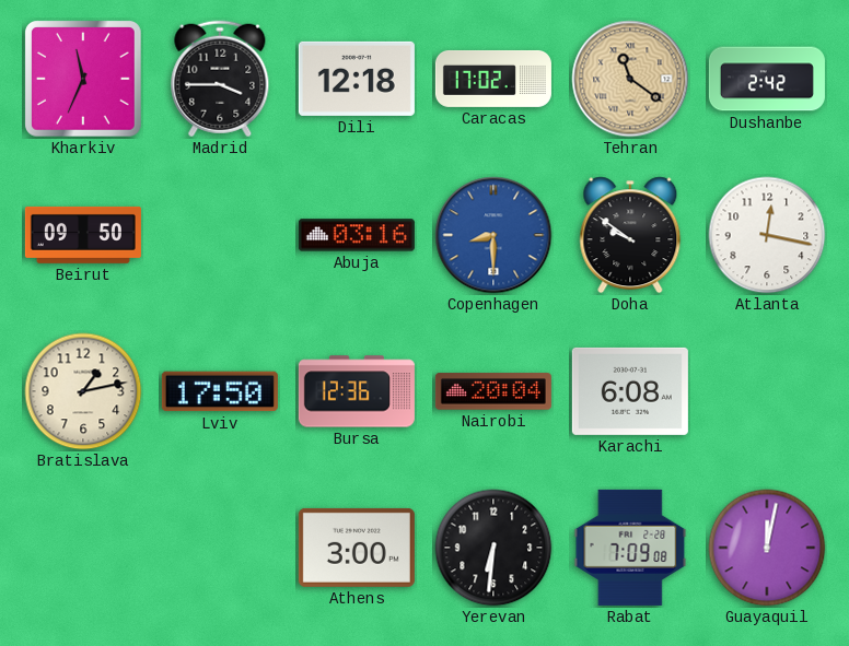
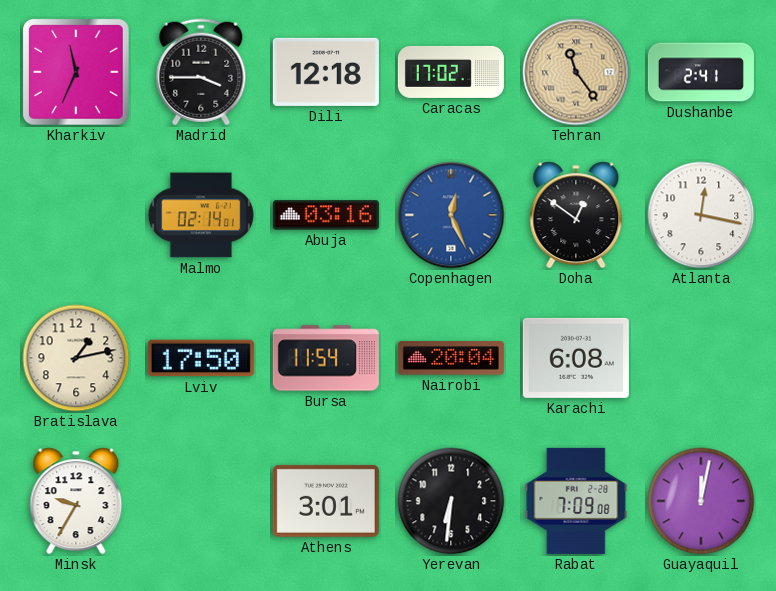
Tehran: 11:21 -> 11:24 (576, 72)
Dushanbe: 2:42 -> 2:41 (701, 72)
Beirut: 09:50 -> none (83, 235)
Malmo: none -> 02:14 (201, 215)
Copenhagen: 8:30 -> 12:26 (451, 215)
Doha: 9:51 -> 12:51 (576, 215)
Bursa: 12:36 -> 11:54 (326, 358)
Minsk: none -> 9:35 (76, 501)
Athens: 3:00 -> 3:01 (326, 501)
